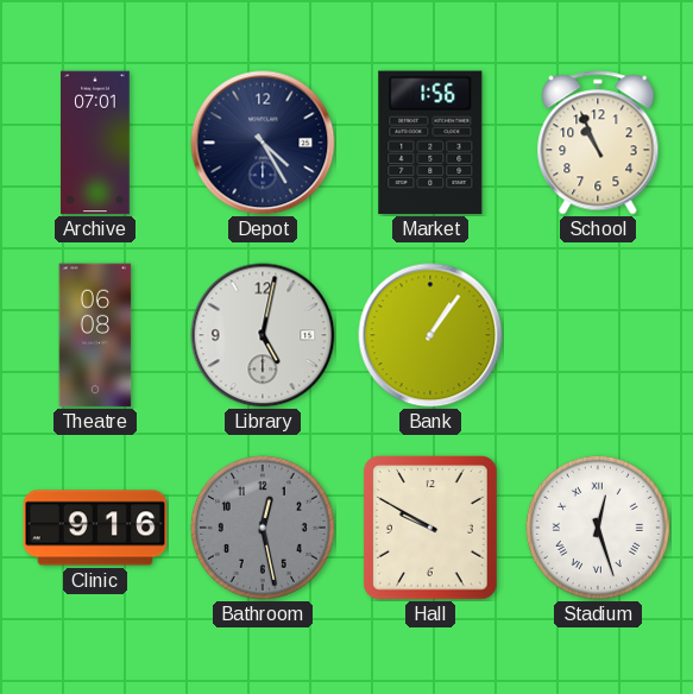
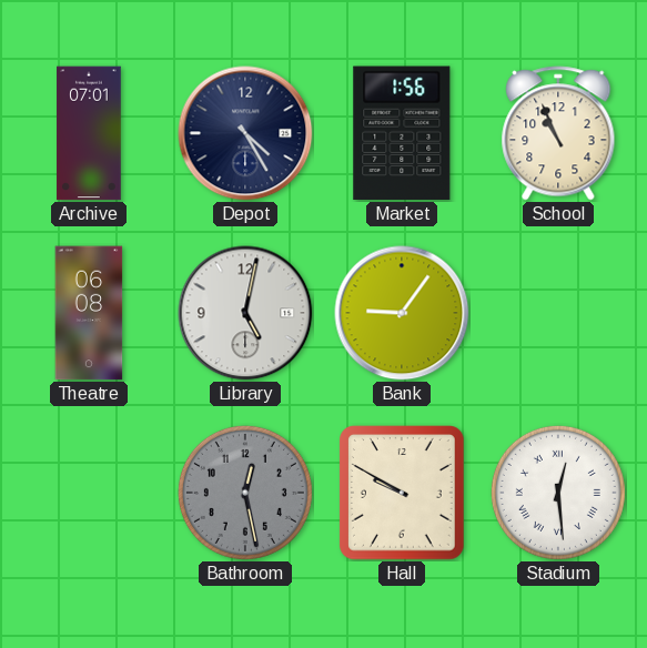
Bank: 1:06 -> 9:06 (402, 313)
Clinic: 9:16 -> none (95, 528)
Stadium: 12:27 -> 12:29 (558, 493)
